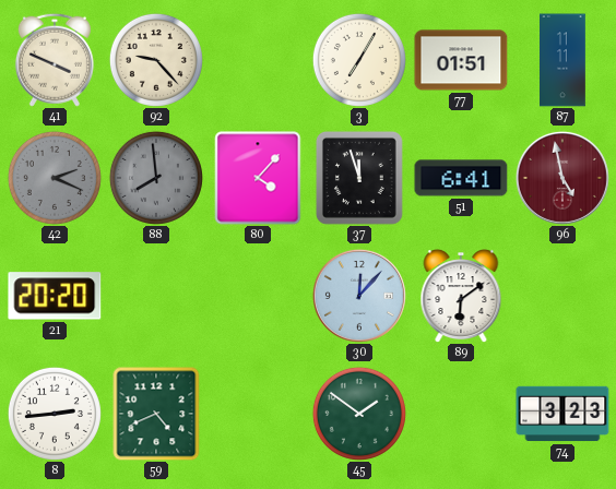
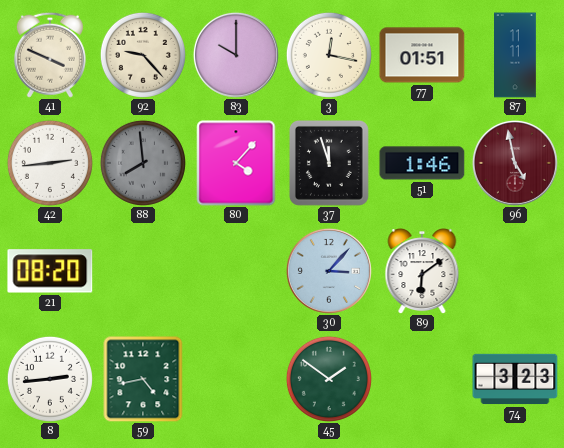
83: none -> 10:00 (236, 55)
3: 7:05 -> 12:17 (329, 55)
42: 2:19 -> 2:44 (50, 163)
42 dial: grey -> white (50, 163)
51: 6:41 -> 1:46 (422, 163)
21: 20:20 -> 08:20 (50, 271)
30: 12:07 -> 3:07 (329, 271)
59: 4:41 -> 4:43 (143, 379)
